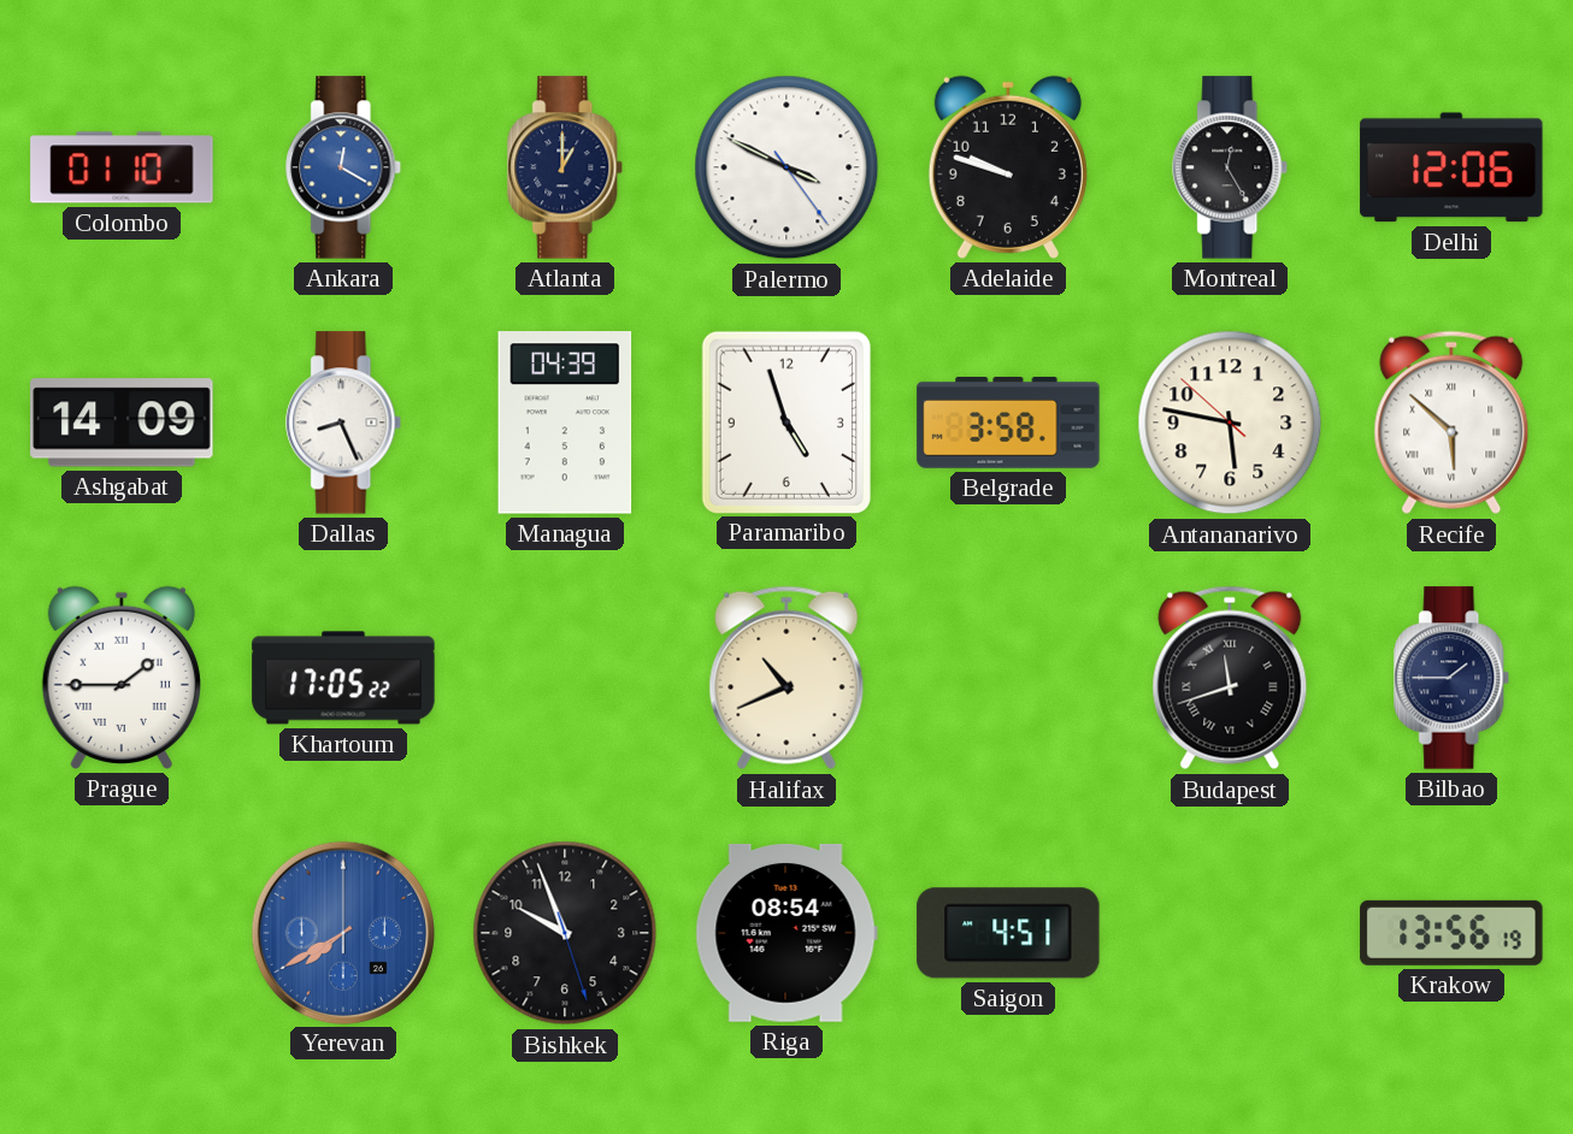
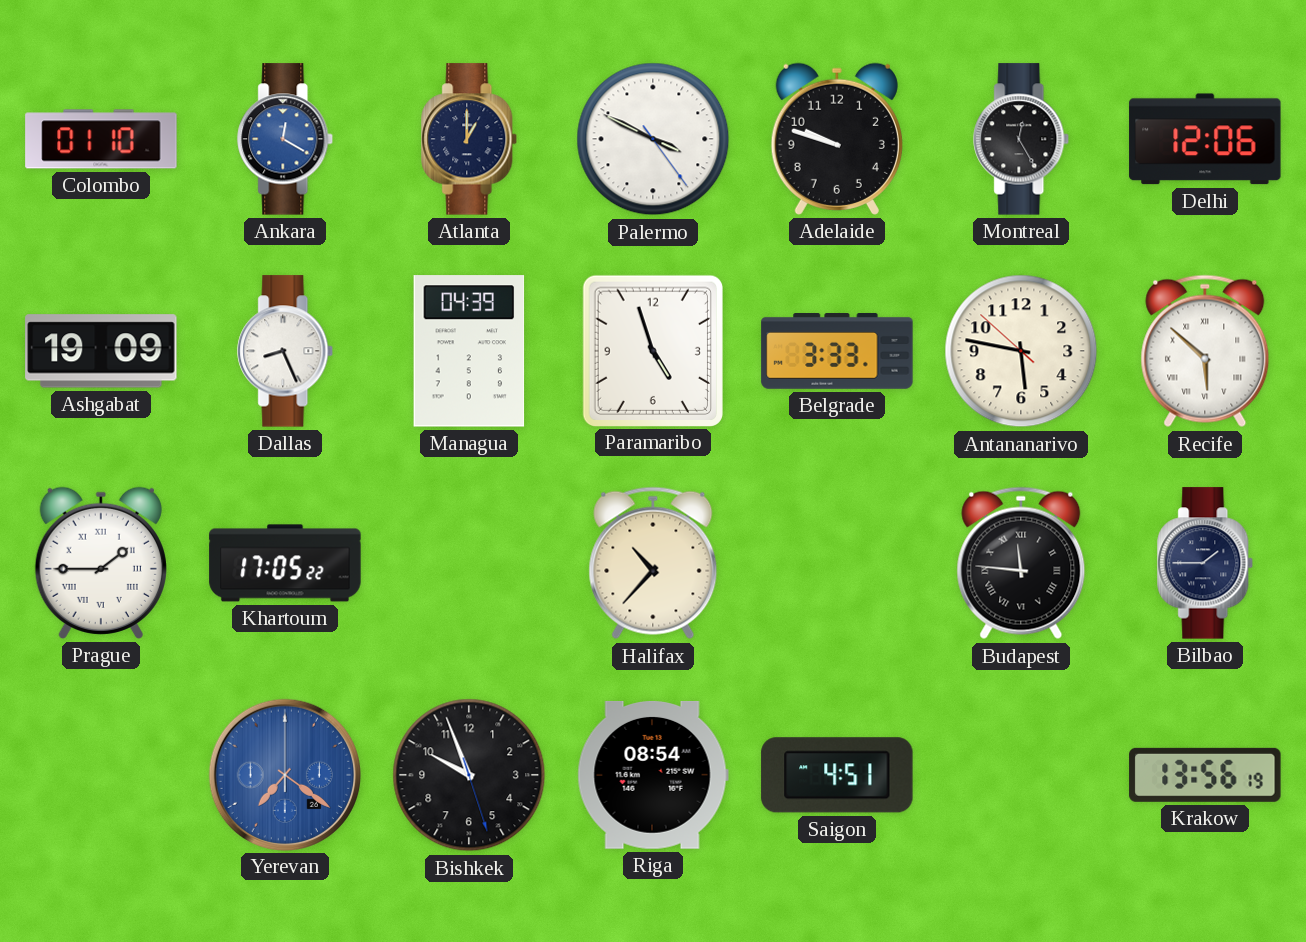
Ashgabat: 14:09 -> 19:09 (101, 351)
Belgrade: 3:58 -> 3:33 (837, 352)
Halifax: 10:41 -> 10:37 (653, 563)
Budapest: 11:42 -> 11:46 (1021, 563)
Yerevan: 7:40 -> 7:21 (284, 774)
